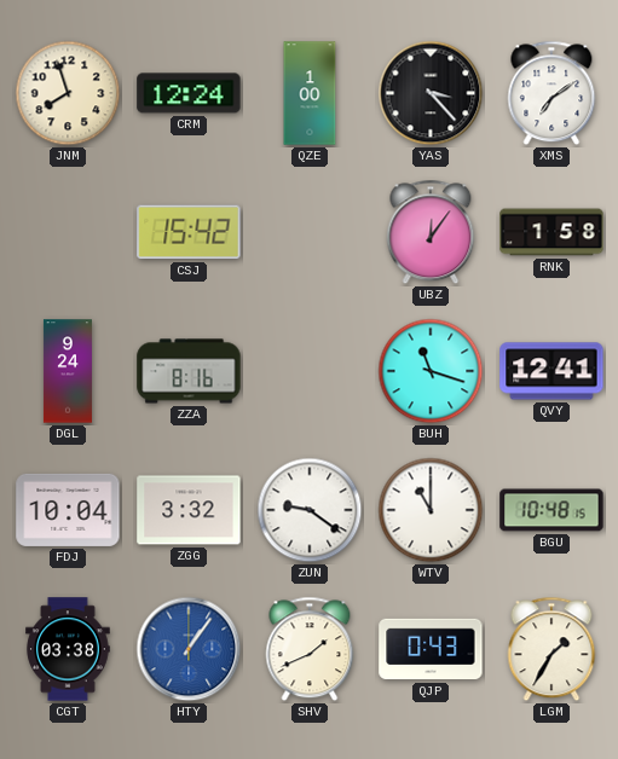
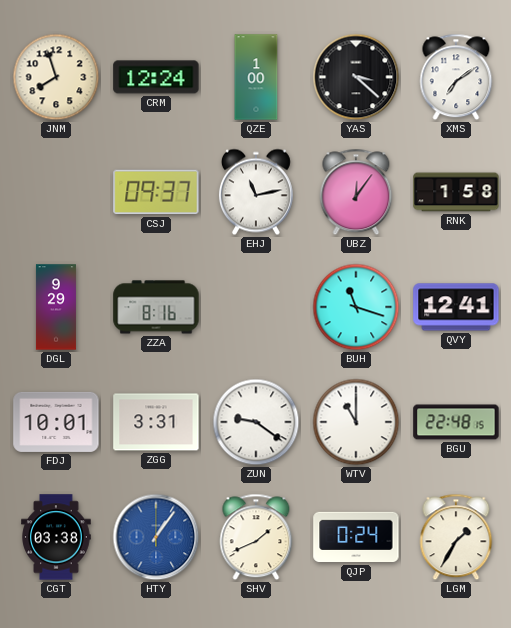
YAS: 3:23 -> 3:22 (356, 77)
CSJ: 15:42 -> 09:37 (156, 192)
EHJ: none -> 11:13 (256, 192)
DGL: 9:24 -> 9:29 (56, 307)
FDJ: 10:04 -> 10:01 (56, 422)
ZGG: 3:32 -> 3:31 (156, 422)
BGU: 10:48 -> 22:48 (456, 422)
QJP: 0:43 -> 0:24 (356, 537)
